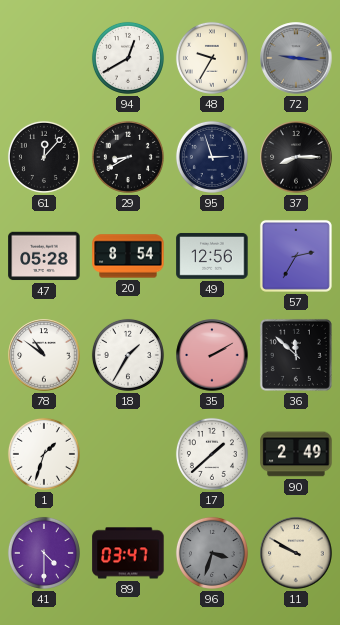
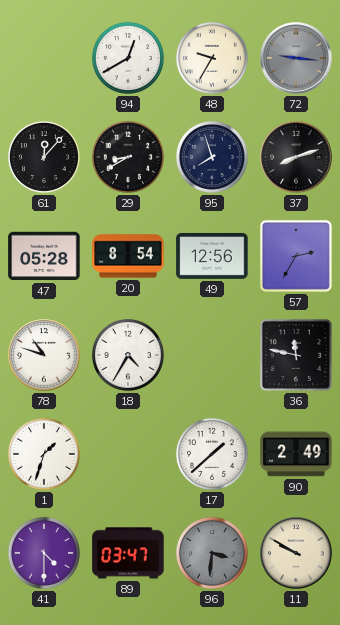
95: 2:57 -> 7:57 (212, 157)
37: 8:15 -> 8:12 (296, 157)
78: 10:51 -> 10:48 (44, 355)
18: 1:35 -> 4:35 (128, 355)
35: 2:10 -> none (212, 355)
36: 11:52 -> 11:47 (296, 355)
96: 3:33 -> 3:31 (212, 553)
